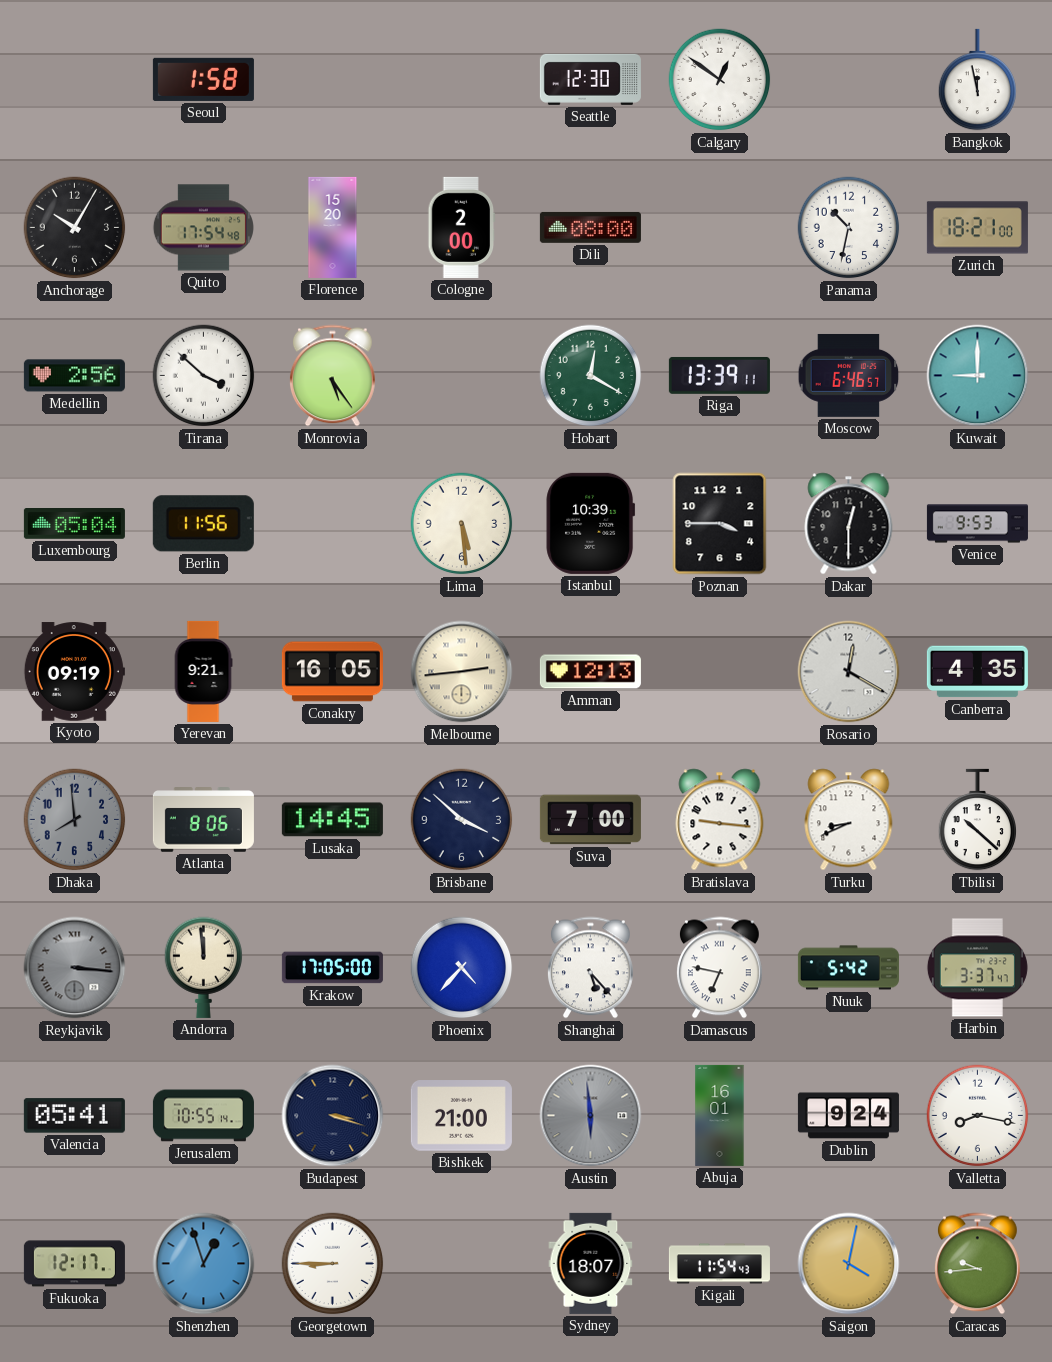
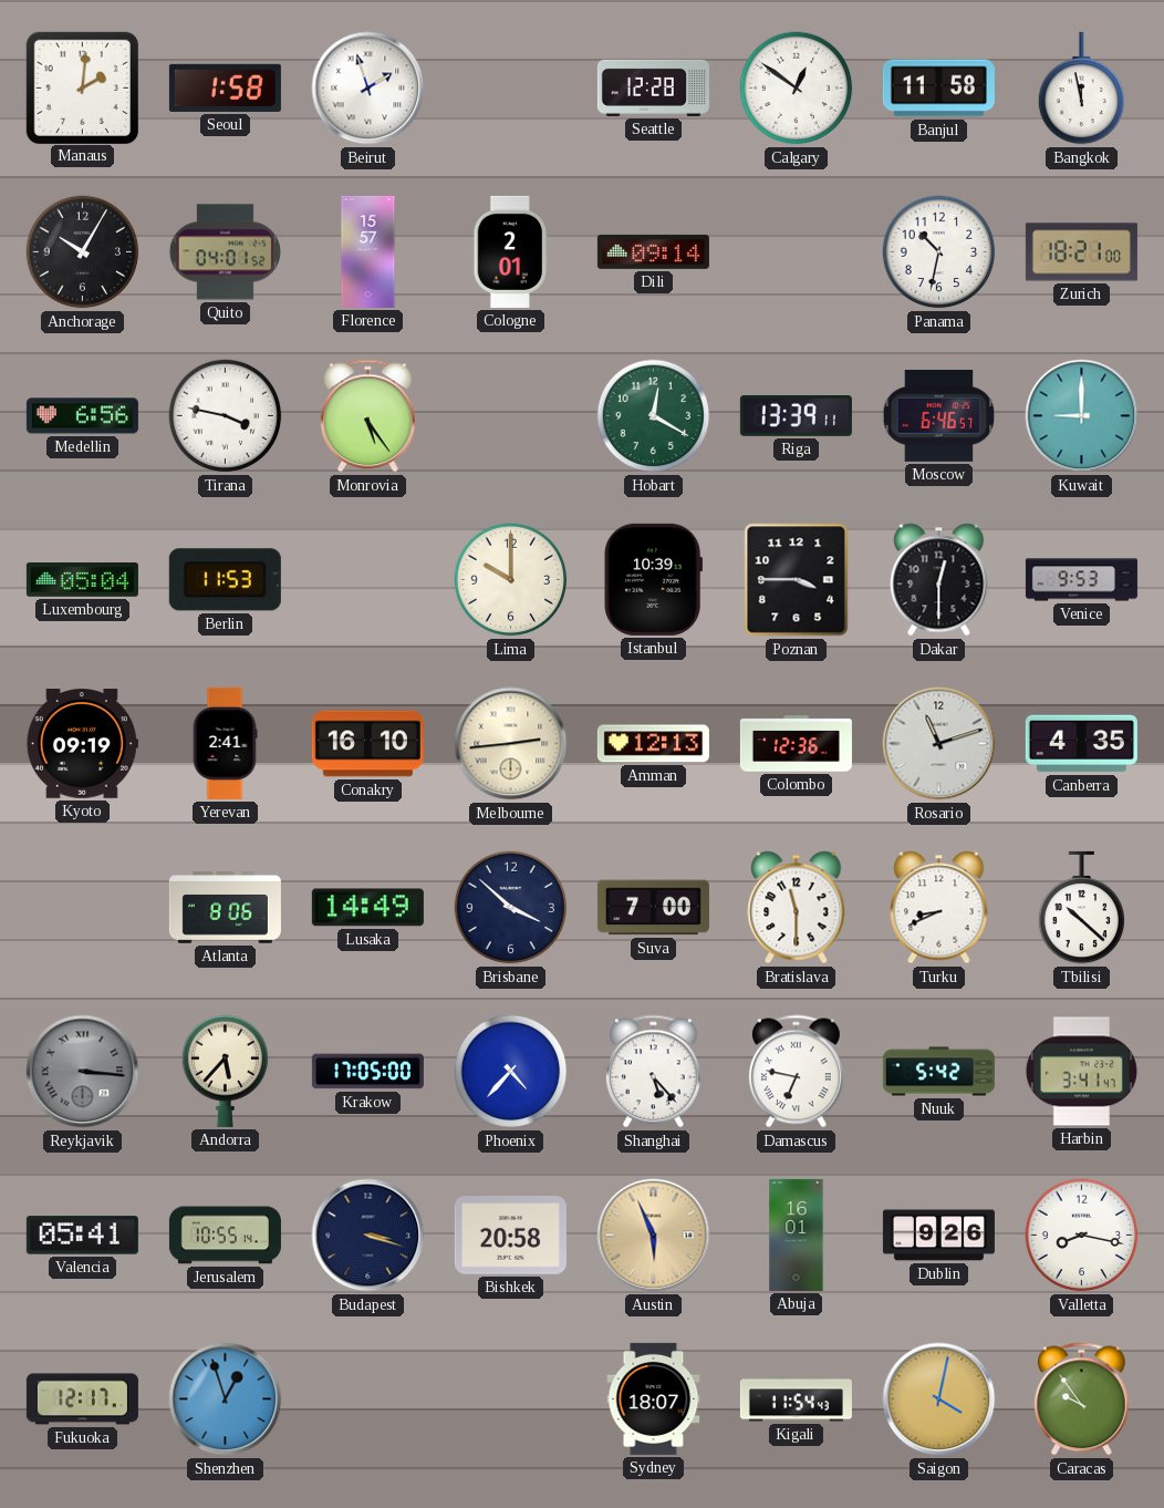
Manaus: none -> 2:01 (82, 87)
Beirut: none -> 1:57 (368, 89)
Seattle: 12:30 -> 12:28 (653, 87)
Banjul: none -> 11:58 (938, 89)
Quito: 17:54 -> 04:01 (225, 252)
Florence: 15:20 -> 15:57 (368, 251)
Cologne: 2:00 -> 2:01 (511, 251)
Dili: 08:00 -> 09:14 (653, 251)
Medellin: 2:56 -> 6:56 (82, 416)
Tirana: 3:52 -> 3:47 (226, 416)
Berlin: 11:56 -> 11:53 (225, 580)
Lima: 5:29 -> 10:00 (511, 580)
Yerevan: 9:21 -> 2:41 (225, 743)
Conakry: 16:05 -> 16:10 (367, 744)
Colombo: none -> 12:36 (796, 744)
Rosario: 12:20 -> 11:12 (939, 744)
Dhaka: 7:59 -> none (75, 820)
Lusaka: 14:45 -> 14:49 (367, 908)
Bratislava: 9:16 -> 11:30 (797, 908)
Andorra: 11:59 -> 5:37 (226, 1071)
Harbin: 3:37 -> 3:41 (1081, 1072)
Bishkek: 21:00 -> 20:58 (510, 1236)
Austin: 5:59 -> 5:56 (654, 1236)
Austin dial: grey -> champagne (654, 1236)
Dublin: 9:24 -> 9:26 (938, 1236)
Georgetown: 8:45 -> none (333, 1264)
Caracas: 9:44 -> 9:54 (1082, 1399)
